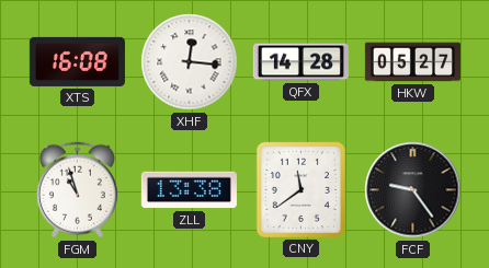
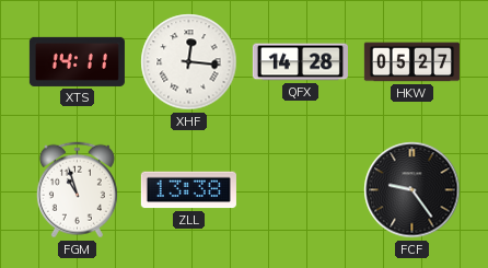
XTS: 16:08 -> 14:11 (77, 61)
CNY: 11:39 -> none (300, 189)
